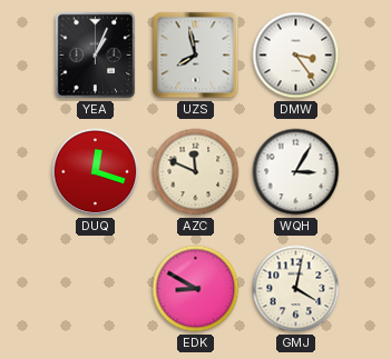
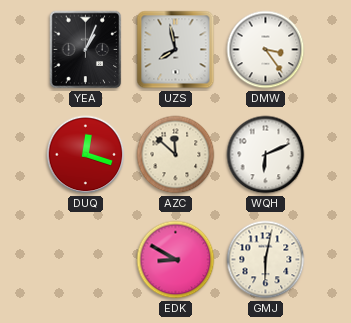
AZC: 11:49 -> 11:52 (176, 155)
WQH: 3:05 -> 6:11 (266, 155)
GMJ: 4:02 -> 6:02 (266, 260)
